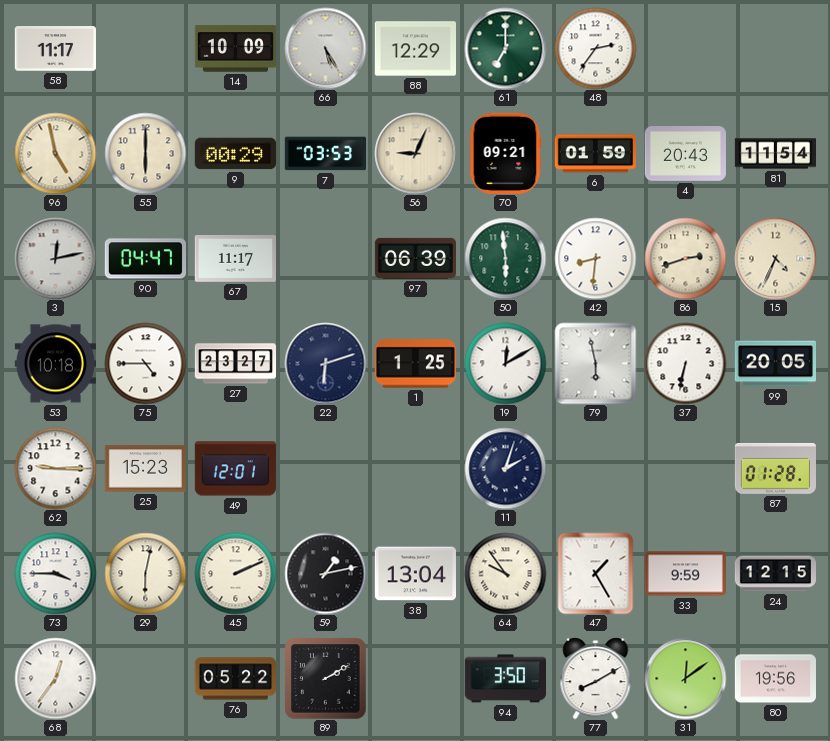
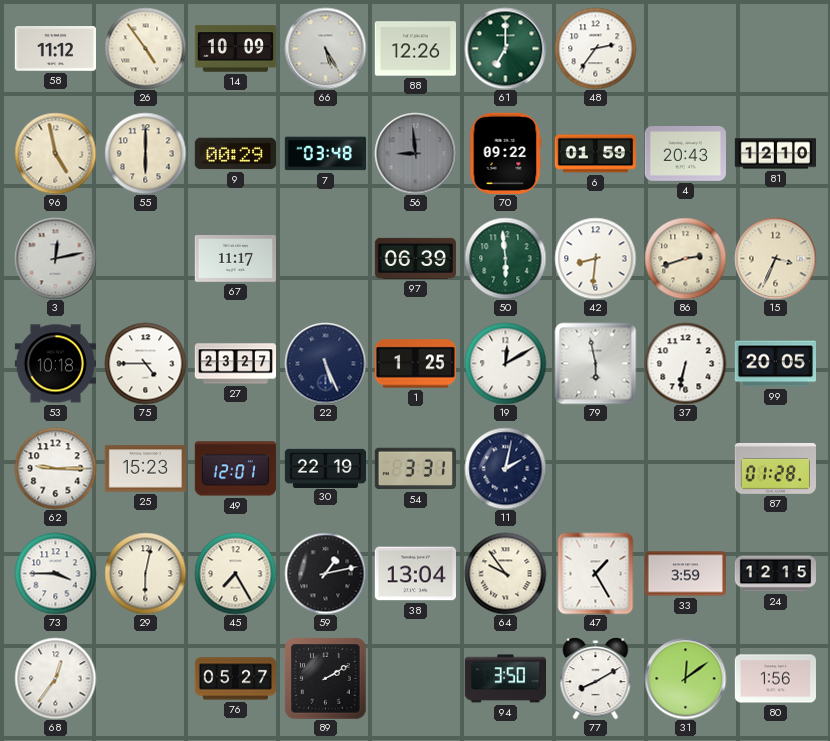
58: 11:17 -> 11:12 (55, 49)
26: none -> 4:54 (145, 48)
88: 12:29 -> 12:26 (415, 49)
7: 03:53 -> 03:48 (325, 154)
56: 9:04 -> 8:59 (415, 153)
56 dial: cream -> grey (415, 153)
70: 09:21 -> 09:22 (505, 153)
81: 11:54 -> 12:10 (775, 154)
90: 04:47 -> none (145, 259)
15: 4:34 -> 3:34 (775, 258)
22: 6:12 -> 5:26 (325, 363)
30: none -> 22:19 (325, 468)
54: none -> 3:31 (415, 469)
11: 2:03 -> 2:02 (505, 468)
45: 2:11 -> 7:25 (235, 573)
33: 9:59 -> 3:59 (685, 574)
76: 05:22 -> 05:27 (235, 679)
80: 19:56 -> 1:56 (775, 679)
